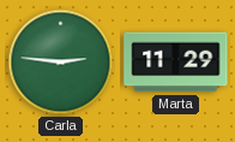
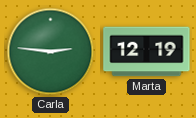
Marta: 11:29 -> 12:19 (147, 52)
